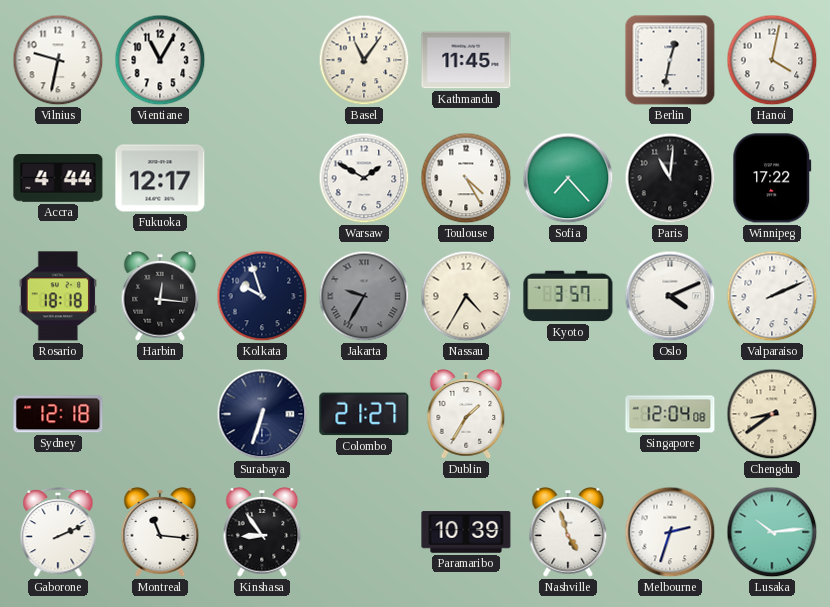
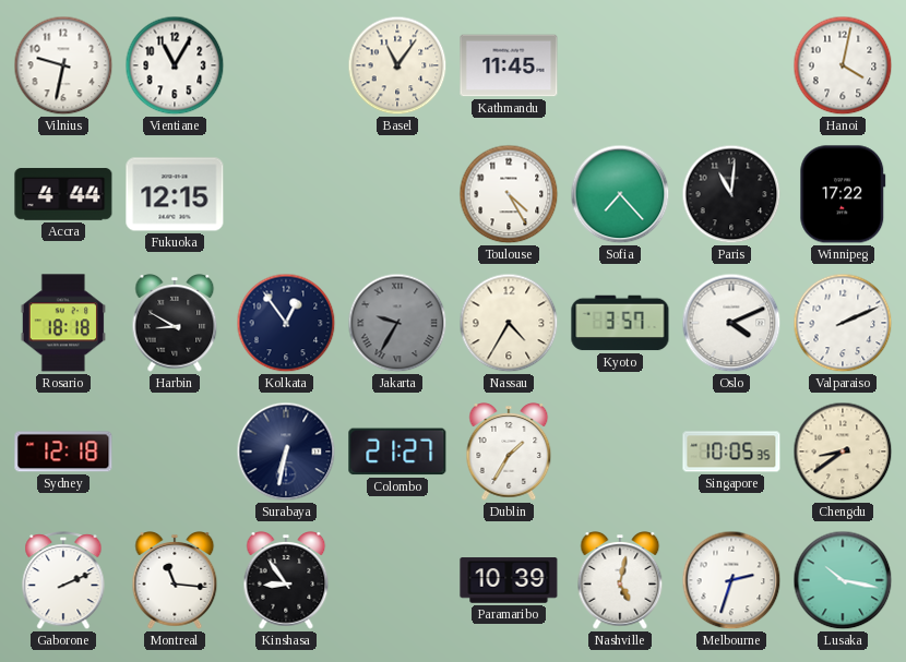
Berlin: 12:32 -> none (670, 60)
Fukuoka: 12:17 -> 12:15 (175, 194)
Warsaw: 1:50 -> none (364, 178)
Harbin: 12:16 -> 8:50 (175, 324)
Kolkata: 9:57 -> 12:54 (286, 323)
Surabaya: 6:33 -> 6:32 (286, 452)
Singapore: 12:04 -> 10:05 (731, 452)
Nashville: 4:57 -> 5:02 (620, 581)
Lusaka: 10:14 -> 10:17 (843, 580)
